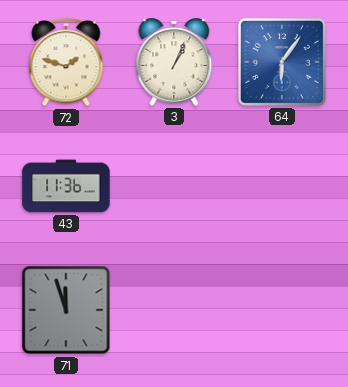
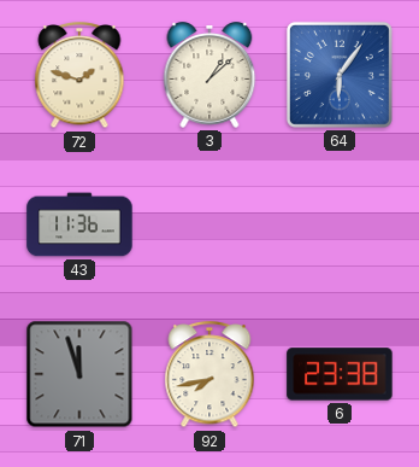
3: 1:04 -> 1:08 (209, 75)
92: none -> 7:43 (209, 375)
6: none -> 23:38 (340, 374)
